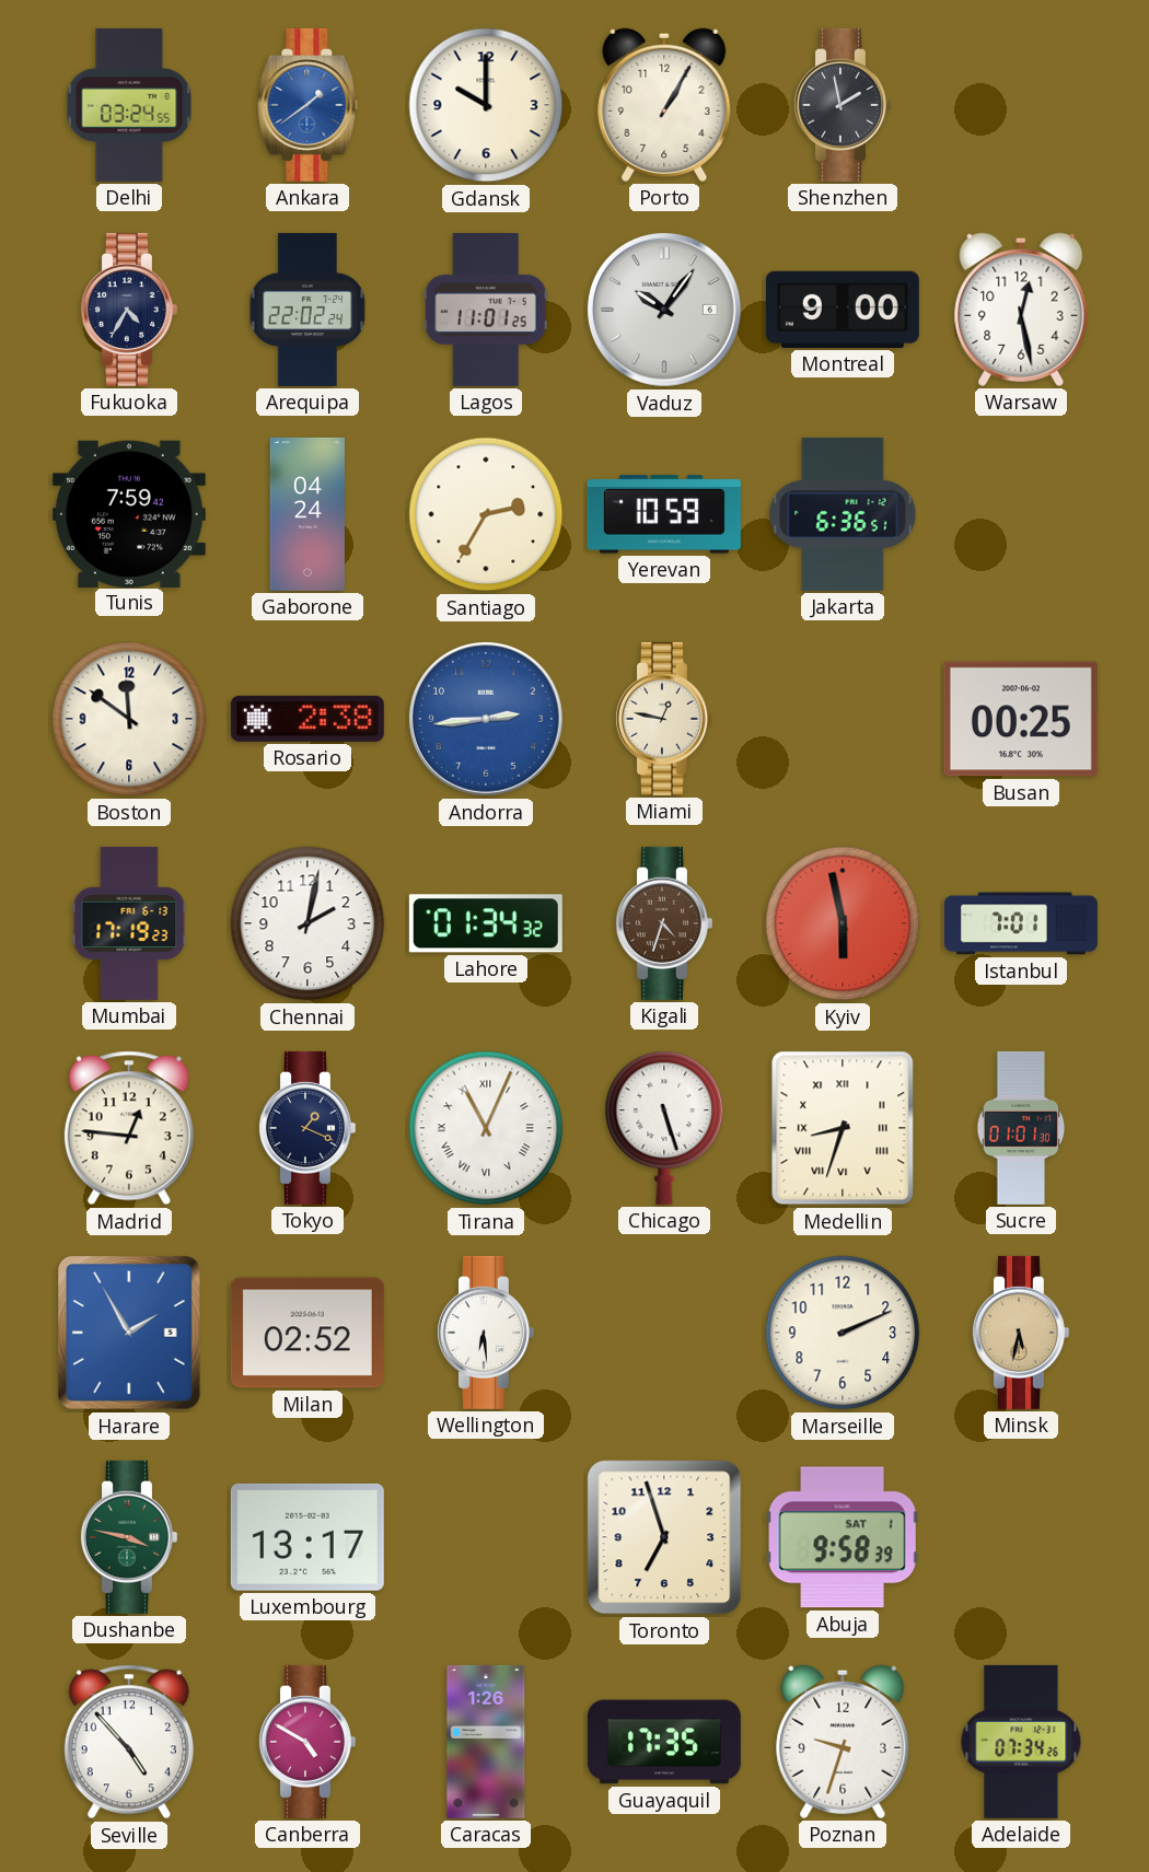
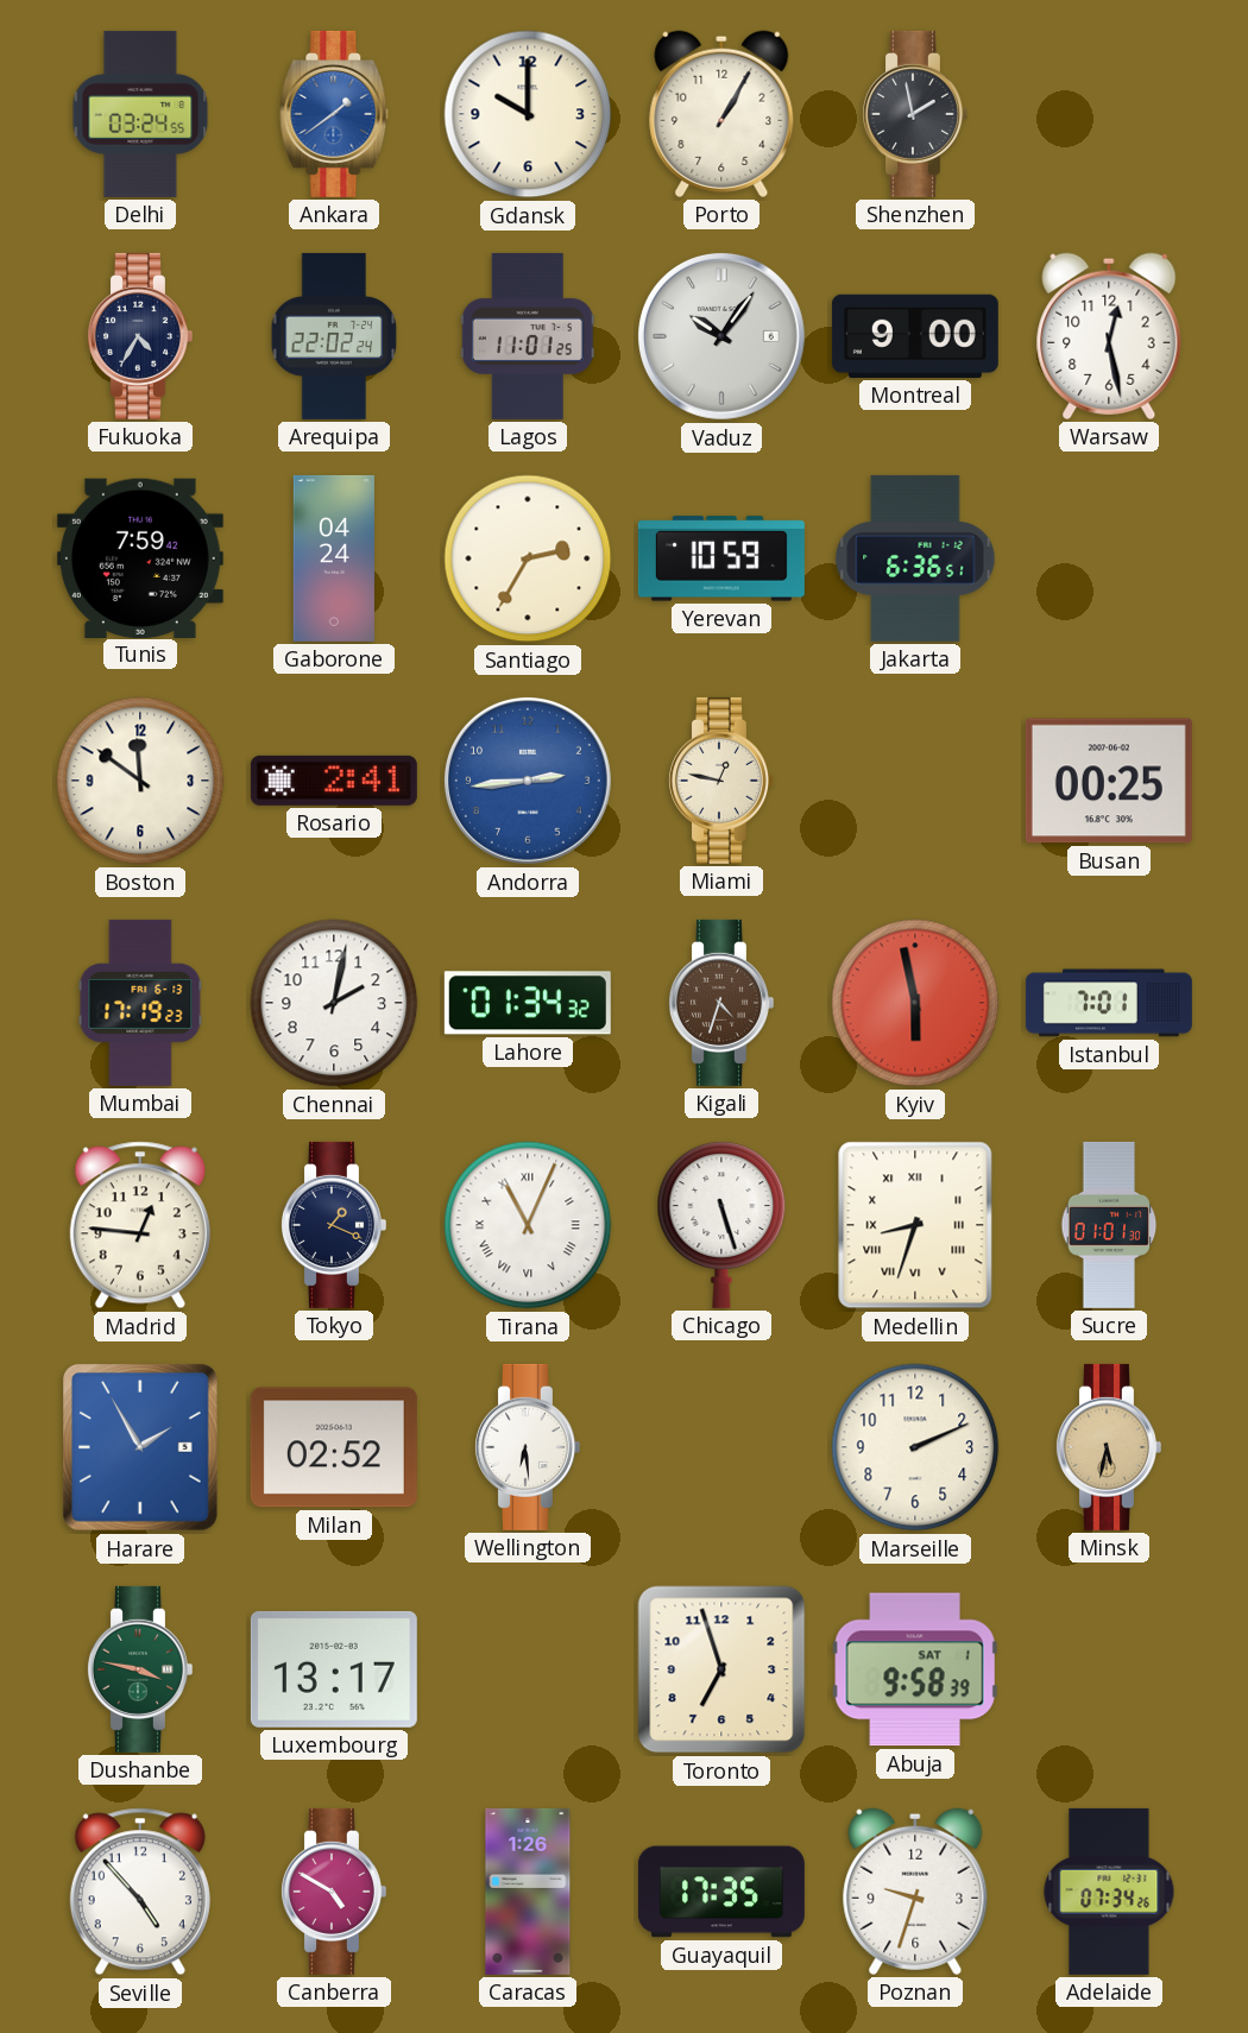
Rosario: 2:38 -> 2:41 (334, 781)
